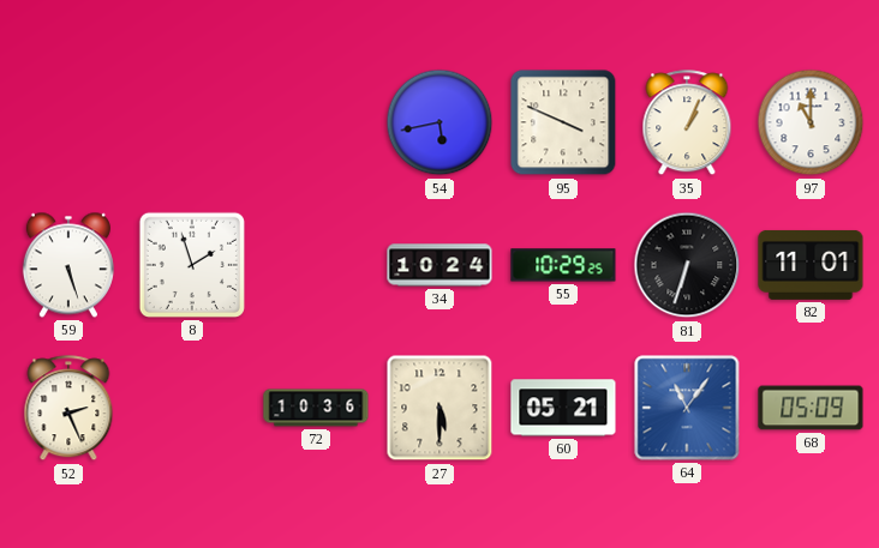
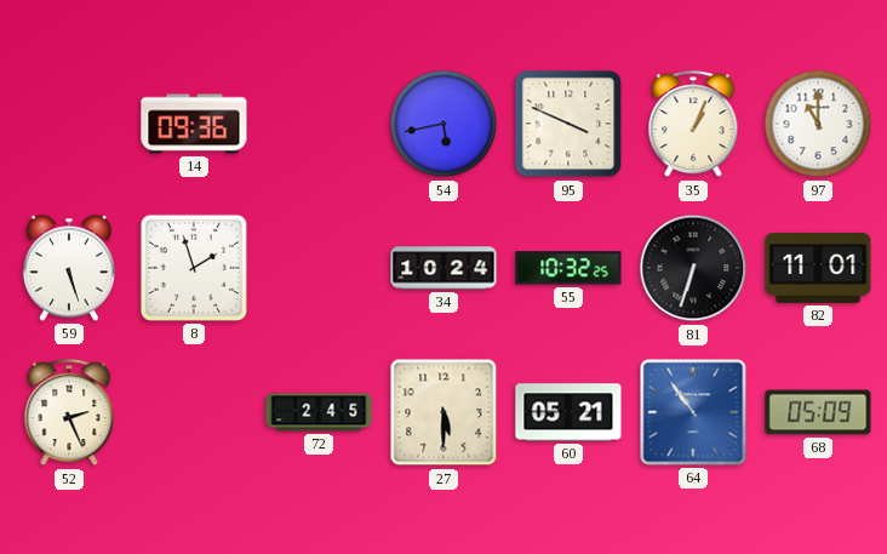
14: none -> 09:36 (194, 124)
55: 10:29 -> 10:32 (568, 268)
72: 10:36 -> 2:45 (319, 412)
64: 11:06 -> 10:54 (693, 412)
